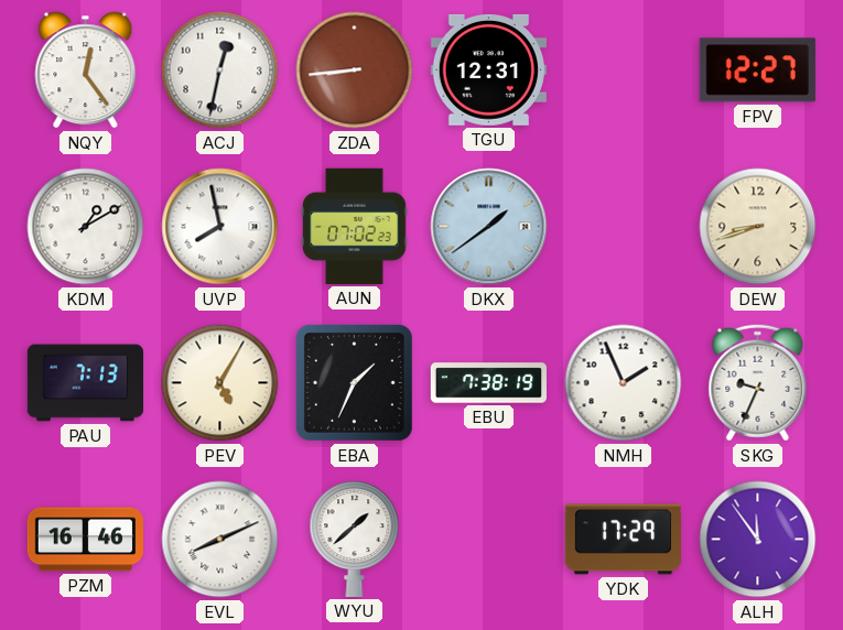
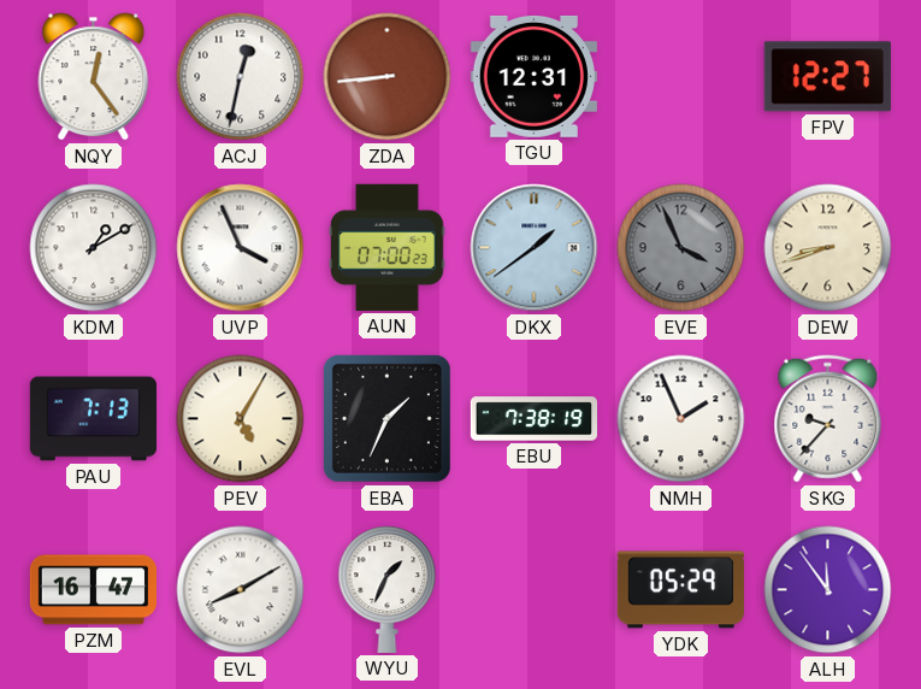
UVP: 7:58 -> 3:56 (241, 248)
AUN: 07:02 -> 07:00 (388, 247)
EVE: none -> 3:56 (681, 248)
SKG: 9:34 -> 9:37 (828, 419)
PZM: 16:46 -> 16:47 (93, 590)
EVL: 8:11 -> 8:10 (241, 590)
WYU: 1:38 -> 1:34 (388, 589)
YDK: 17:29 -> 05:29 (680, 590)
